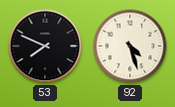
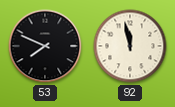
92: 4:27 -> 11:58 (130, 46)
